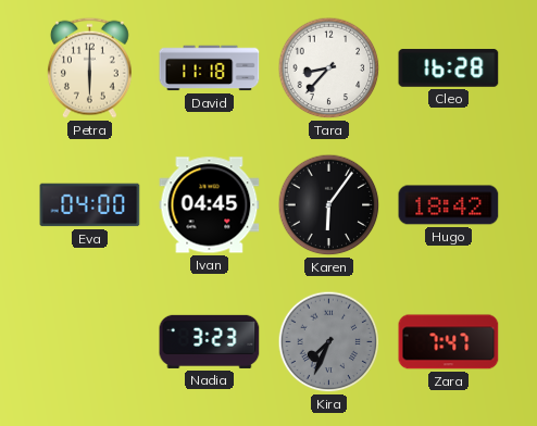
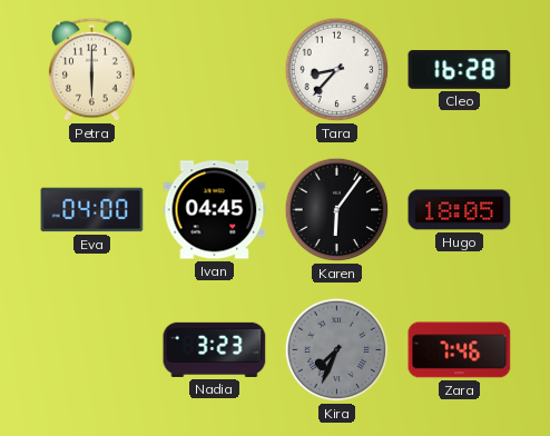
David: 11:18 -> none (210, 68)
Hugo: 18:42 -> 18:05 (460, 210)
Zara: 7:47 -> 7:46 (460, 350)
